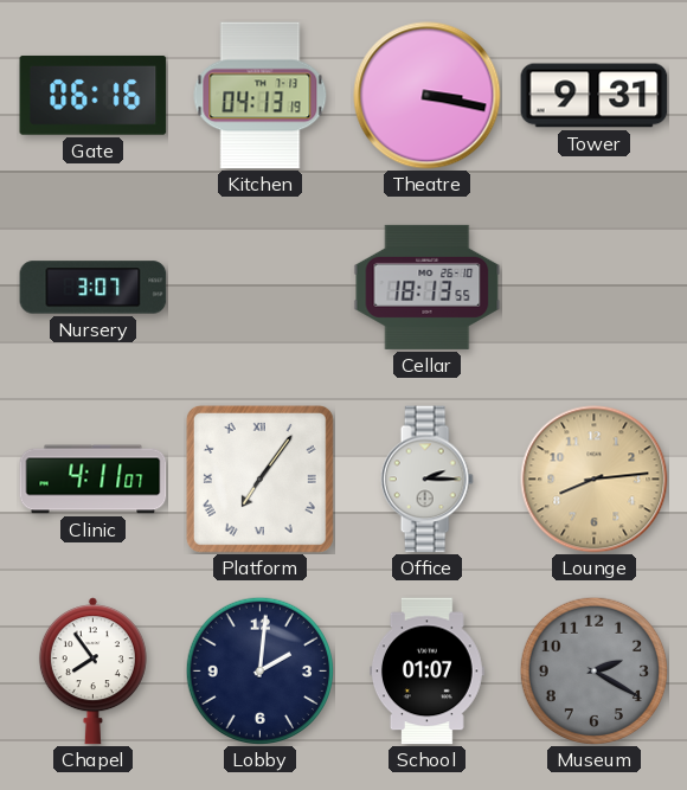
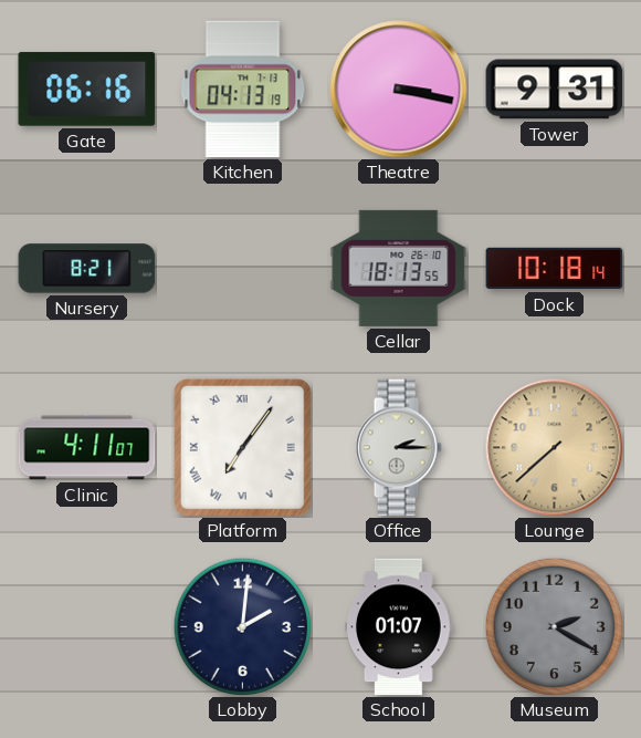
Nursery: 3:07 -> 8:21 (87, 269)
Dock: none -> 10:18 (555, 269)
Lounge: 8:14 -> 7:38 (555, 448)
Chapel: 7:54 -> none (92, 672)
